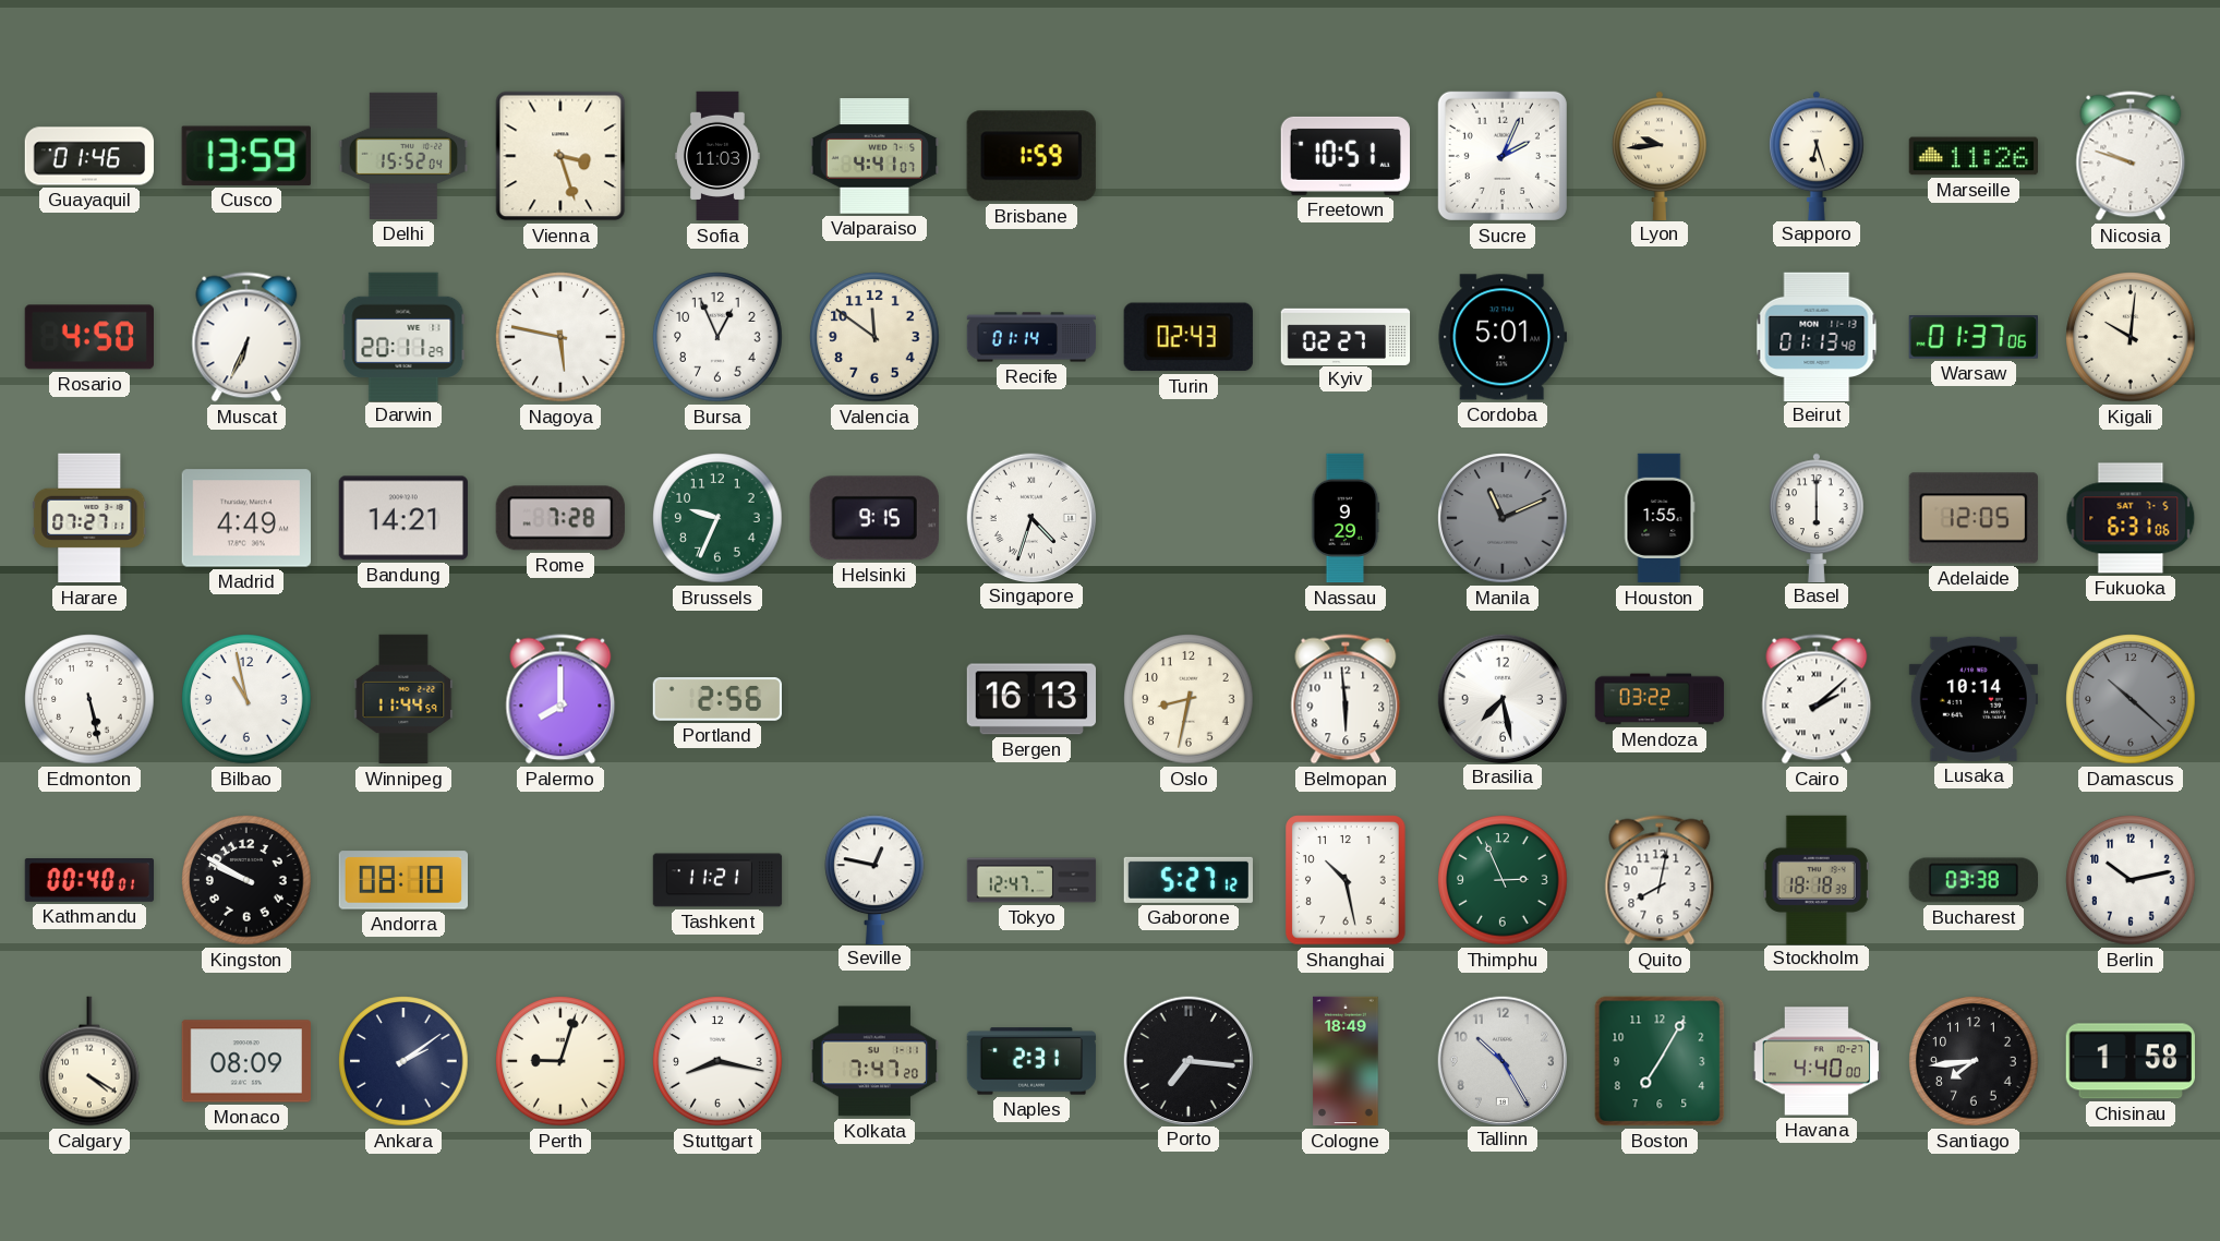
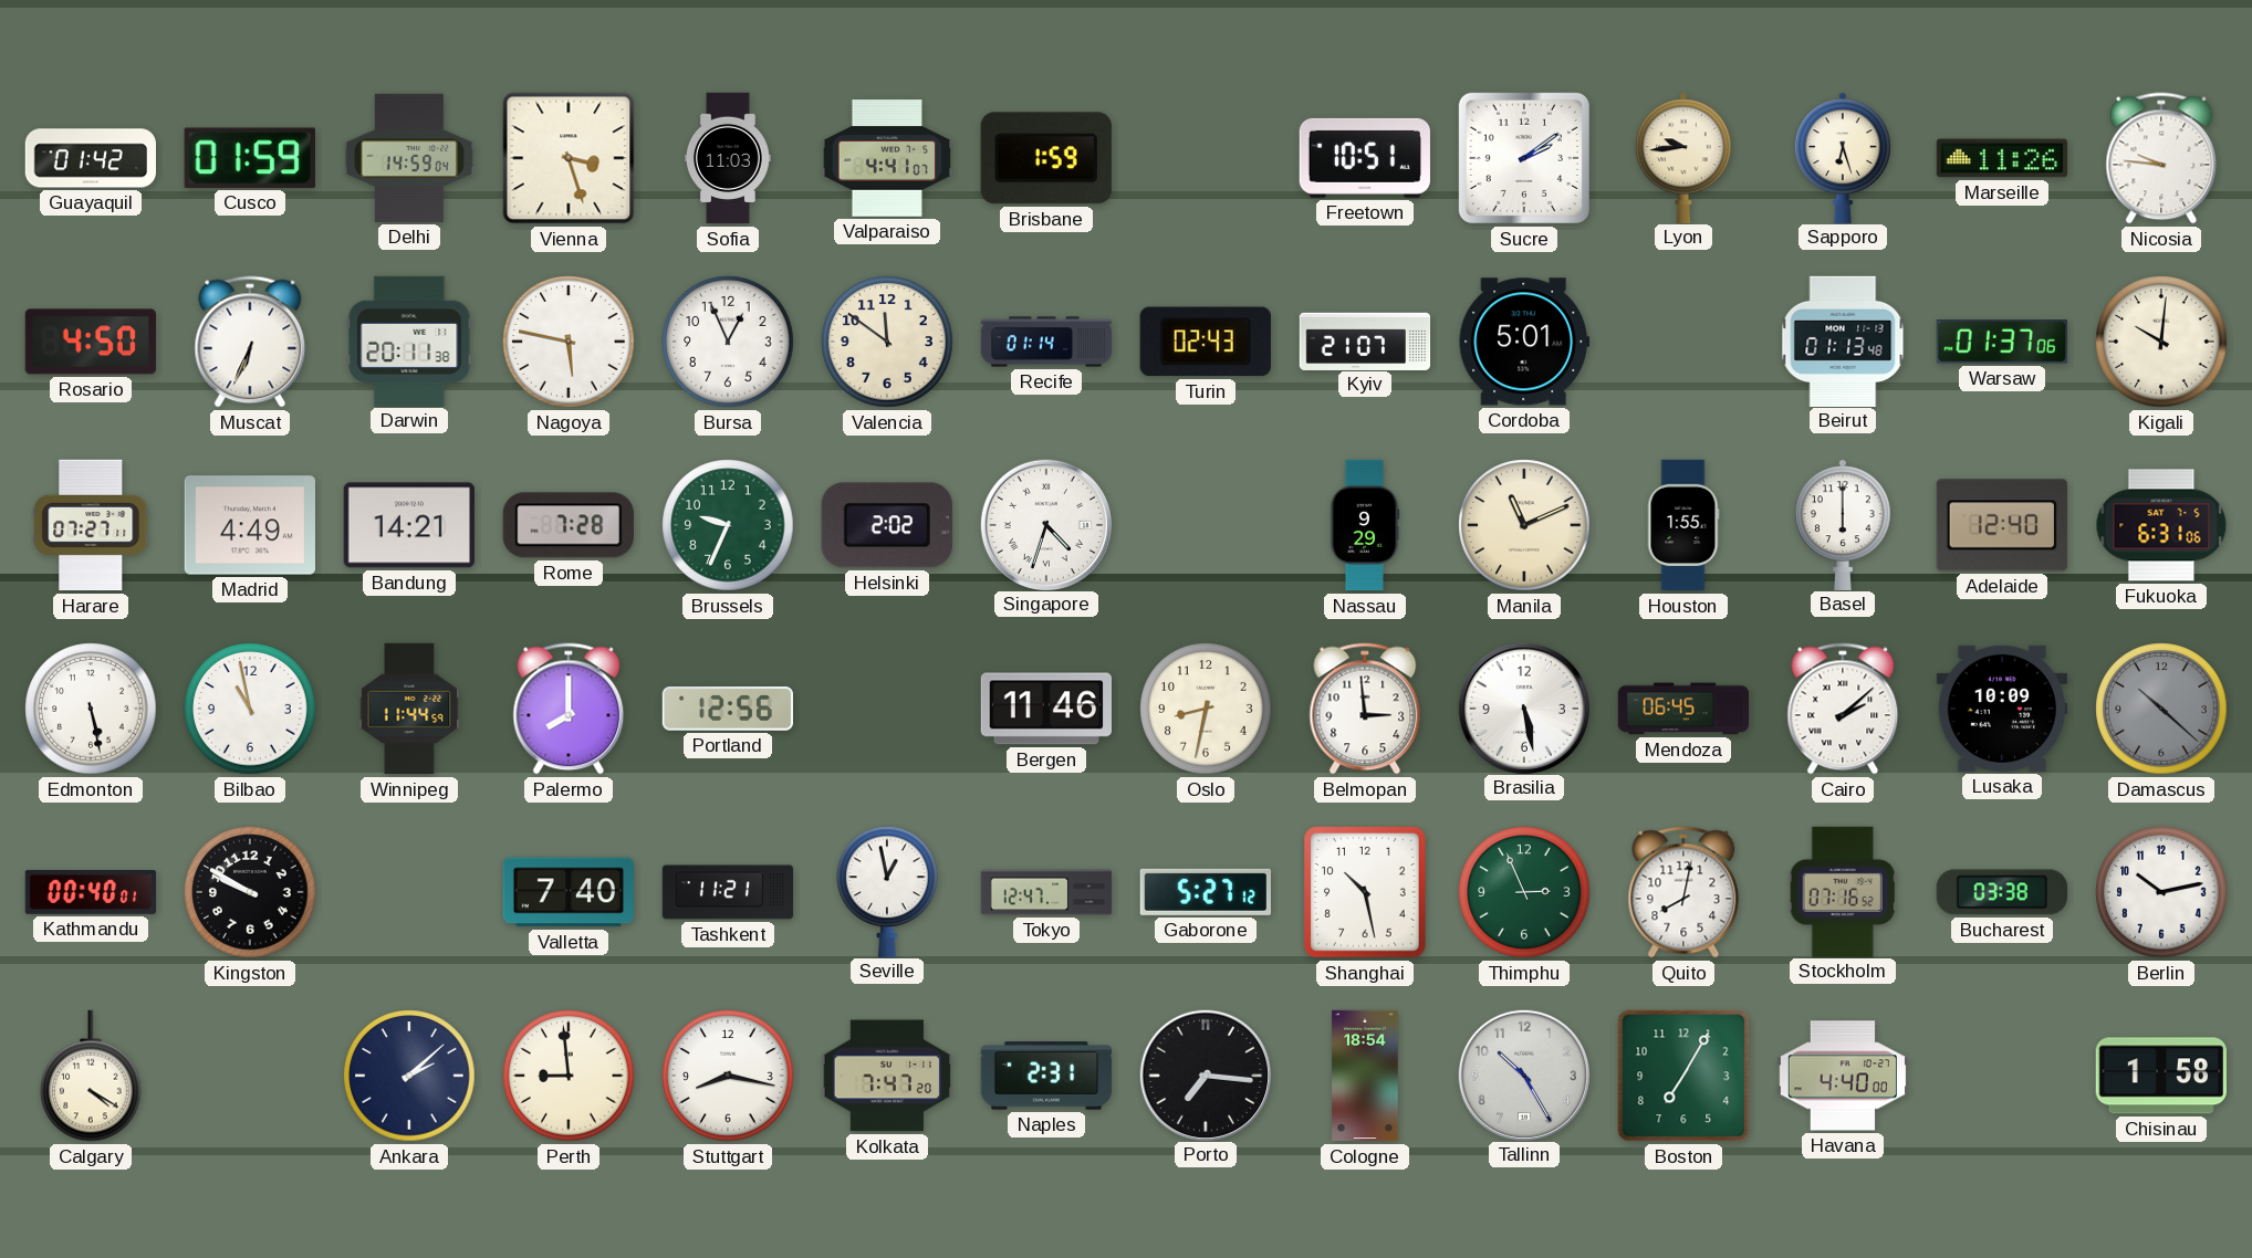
Guayaquil: 01:46 -> 01:42 (90, 158)
Cusco: 13:59 -> 01:59 (250, 158)
Delhi: 15:52 -> 14:59 (409, 158)
Sucre: 2:04 -> 2:09 (1524, 158)
Nicosia: 9:48 -> 9:46 (2161, 158)
Darwin: 20:11:29 -> 20:11:38 (409, 340)
Kyiv: 02:27 -> 21:07 (1365, 340)
Helsinki: 9:15 -> 2:02 (887, 525)
Manila dial: grey -> cream (1524, 525)
Adelaide: 12:05 -> 12:40 (2002, 525)
Portland: 2:56 -> 12:56 (727, 710)
Bergen: 16:13 -> 11:46 (1045, 709)
Belmopan: 5:59 -> 2:59 (1365, 709)
Brasilia: 7:28 -> 5:28 (1523, 707)
Mendoza: 03:22 -> 06:45 (1683, 709)
Lusaka: 10:14 -> 10:09 (2001, 709)
Andorra: 08:10 -> none (402, 880)
Valletta: none -> 7:40 (569, 892)
Seville: 12:47 -> 12:58 (887, 891)
Stockholm: 18:18 -> 07:16 (1843, 891)
Monaco: 08:09 -> none (245, 1061)
Ankara: 2:09 -> 2:08 (409, 1076)
Perth: 9:03 -> 8:59 (569, 1076)
Cologne: 18:49 -> 18:54 (1365, 1076)
Santiago: 7:44 -> none (1974, 1061)
